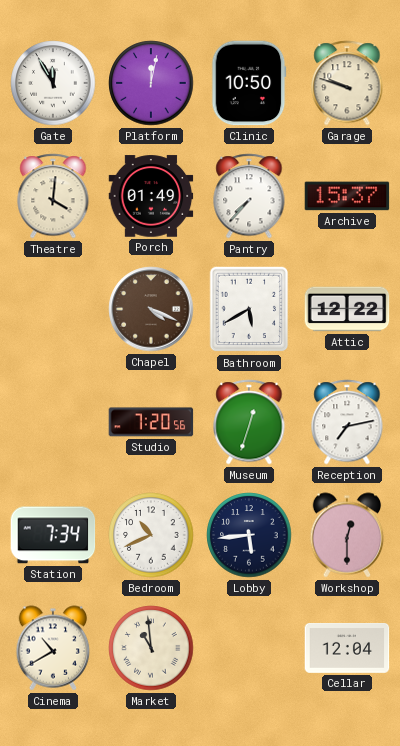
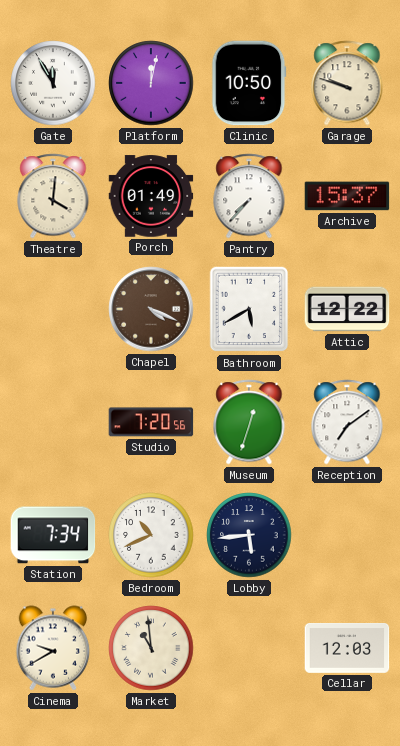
Reception: 7:13 -> 7:09 (347, 422)
Workshop: 12:30 -> none (347, 535)
Cinema: 10:40 -> 9:40 (53, 648)
Cellar: 12:04 -> 12:03 (347, 649)
